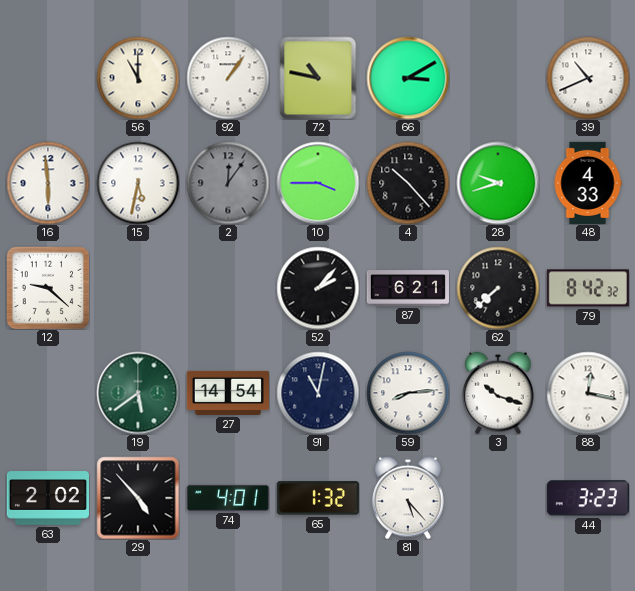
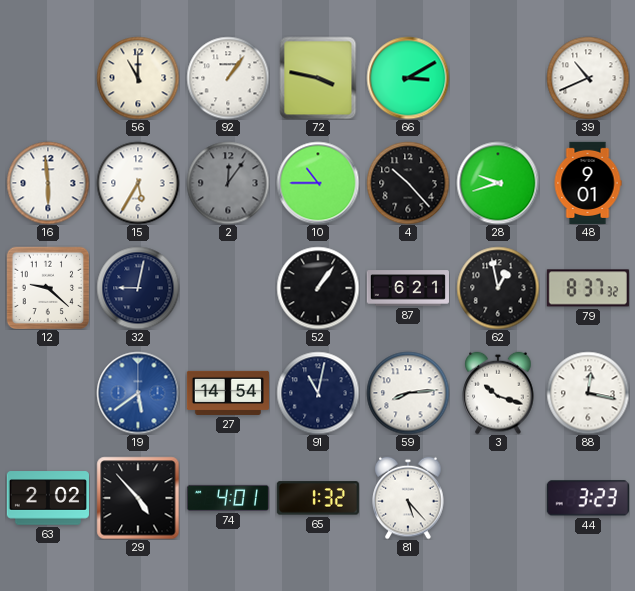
72: 10:47 -> 3:47 (318, 78)
15: 5:32 -> 5:35 (138, 183)
10: 3:45 -> 10:45 (318, 183)
48: 4:33 -> 9:01 (588, 183)
32: none -> 9:02 (138, 288)
52: 2:07 -> 1:06 (318, 288)
62: 7:38 -> 12:58 (498, 288)
79: 8:42 -> 8:37 (588, 288)
19 dial: green -> blue (138, 393)
